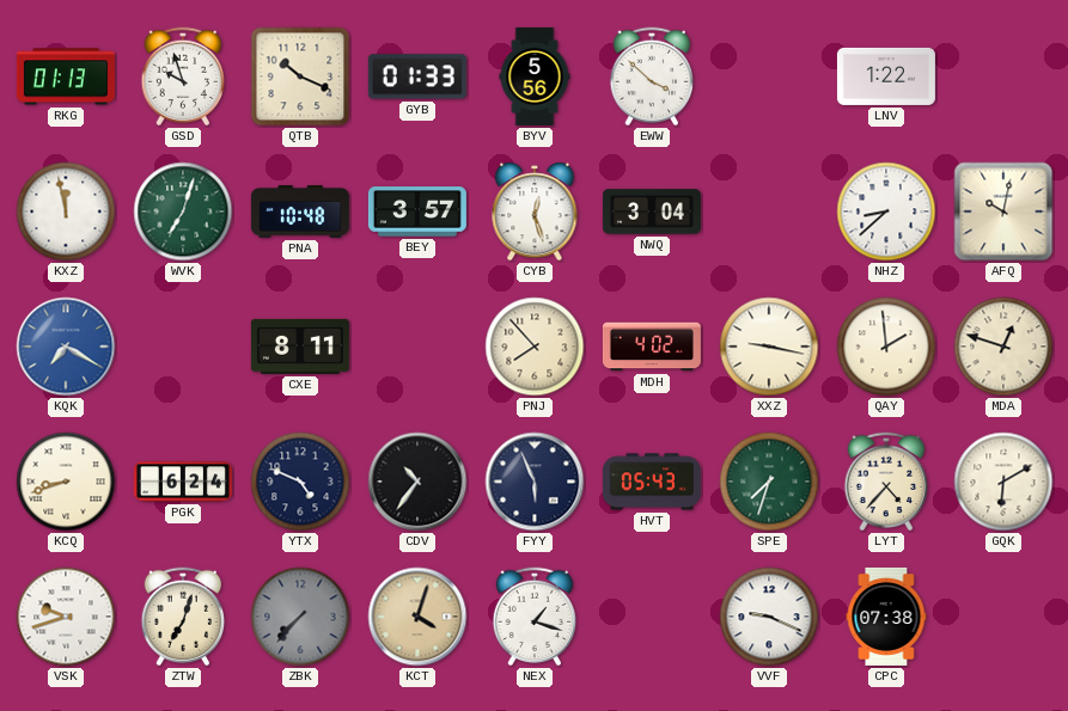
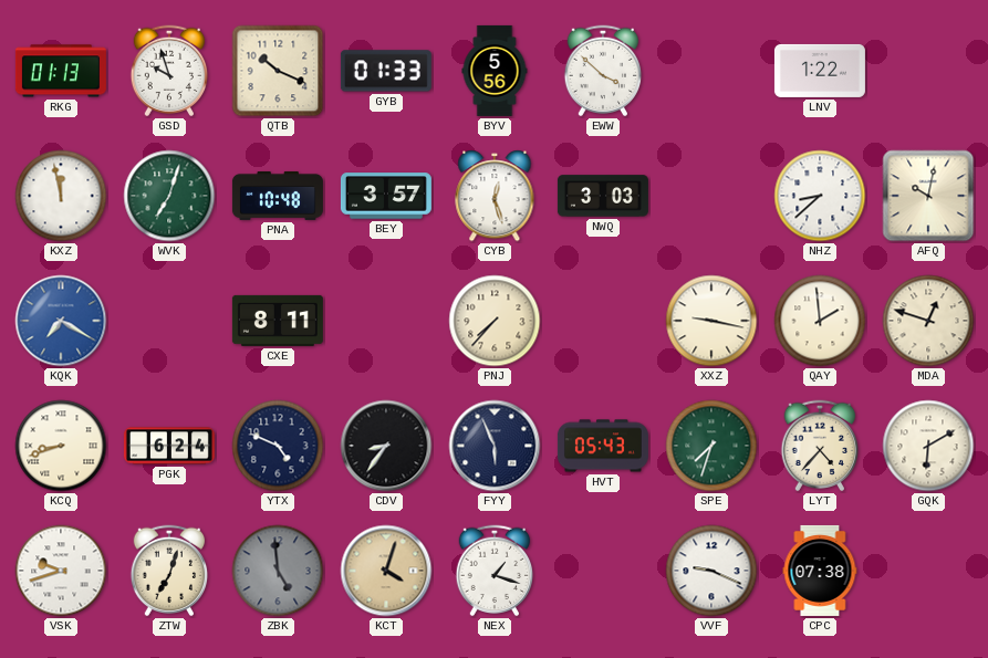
NWQ: 3:04 -> 3:03 (603, 196)
PNJ: 7:53 -> 7:37 (495, 321)
MDH: 4:02 -> none (652, 347)
CDV: 10:36 -> 8:36 (386, 446)
ZBK: 7:37 -> 4:59 (278, 571)
